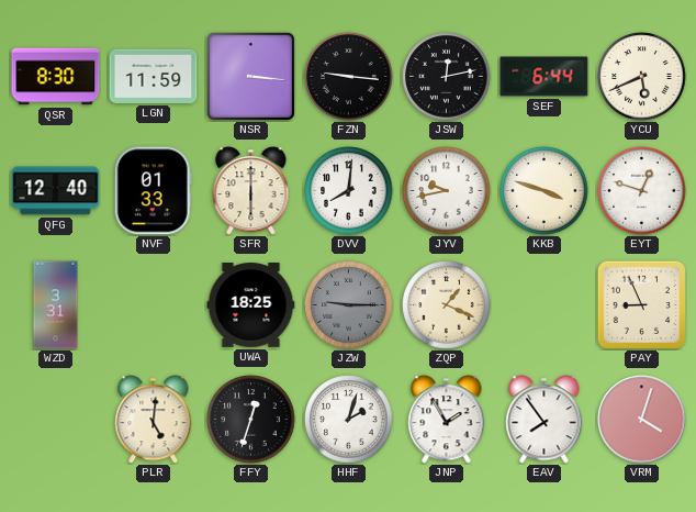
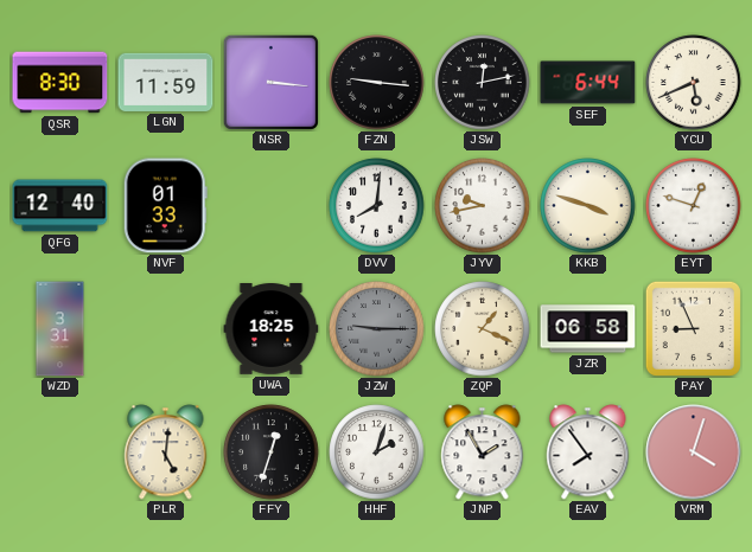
SFR: 6:00 -> none (251, 191)
JZR: none -> 06:58 (588, 329)
